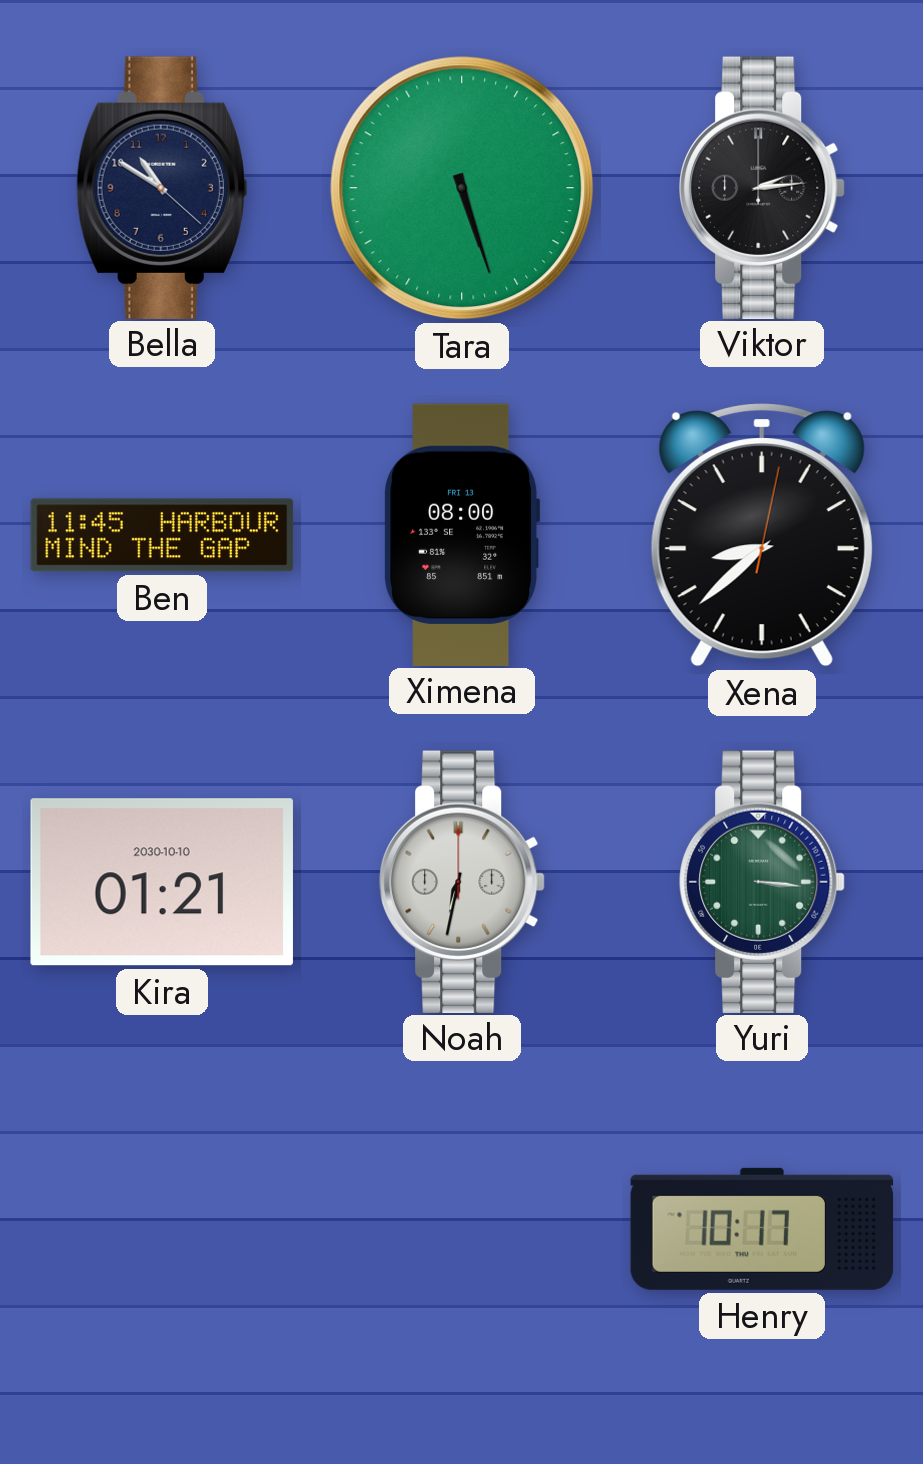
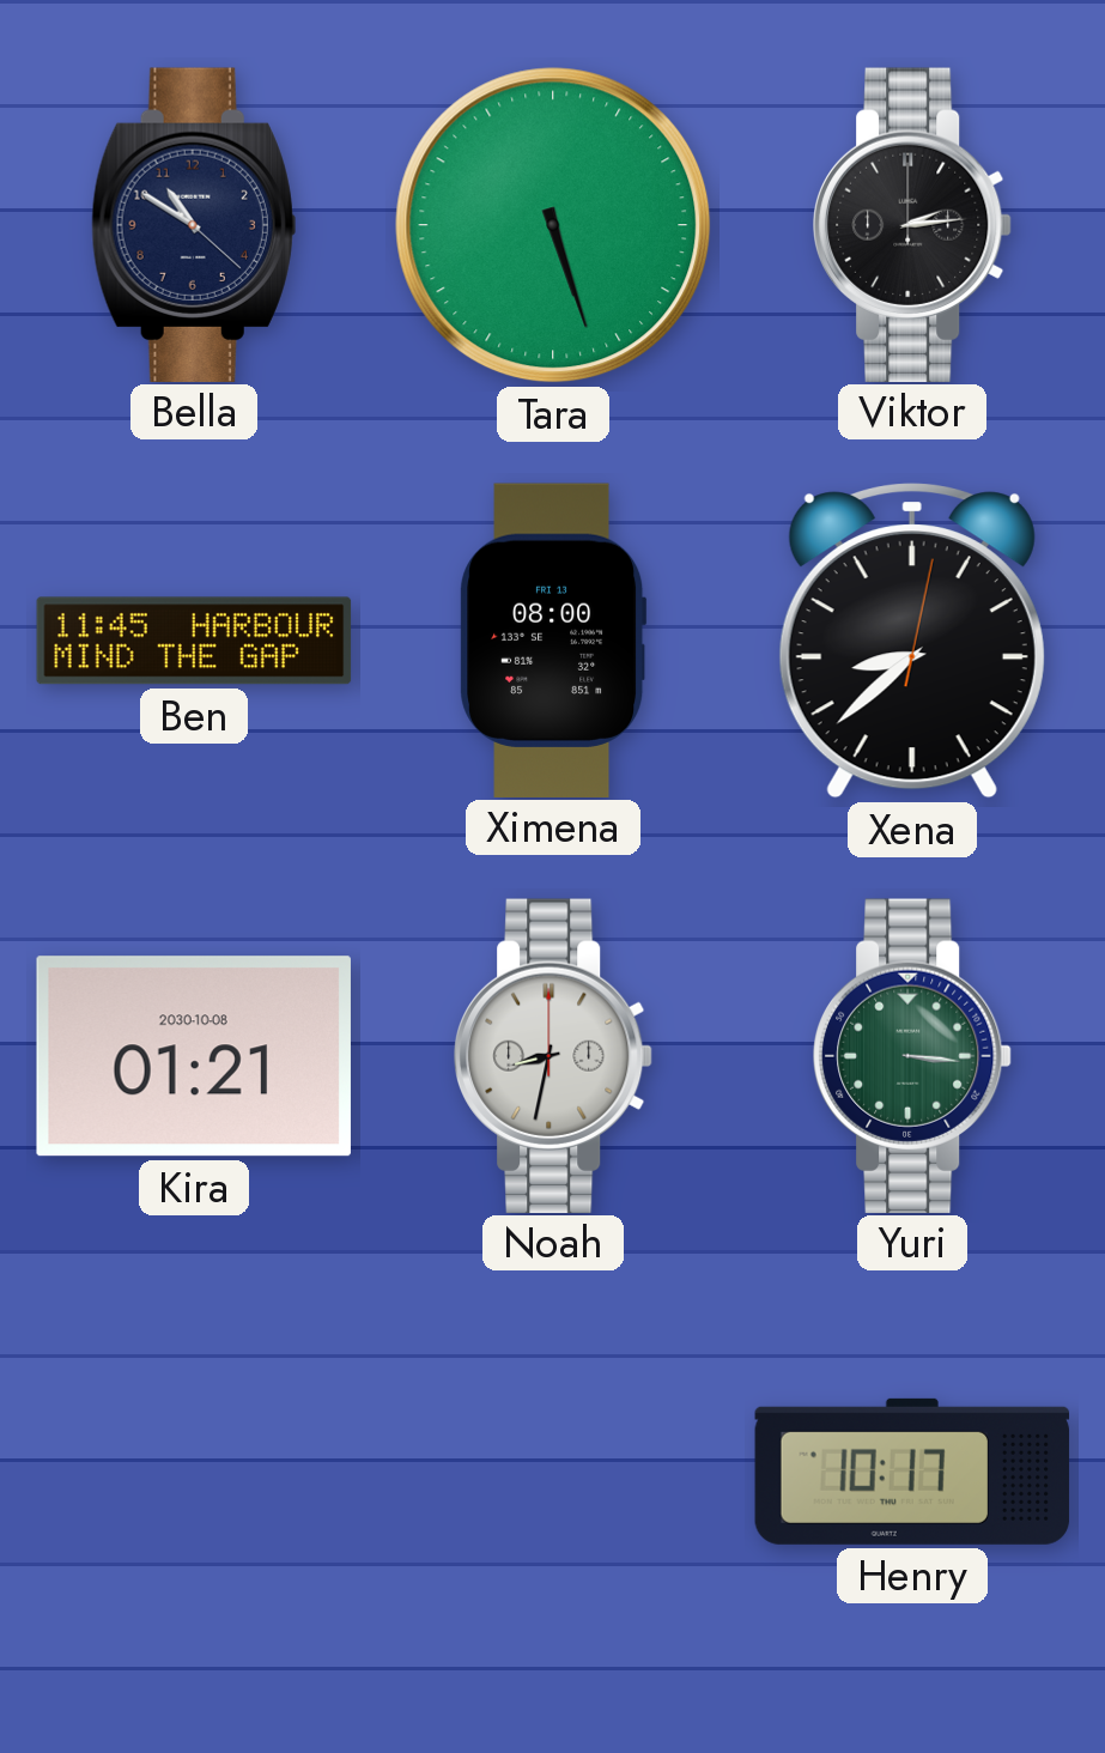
Kira date: 2030-10-10 -> 2030-10-08 (194, 1056)
Noah: 6:32 -> 8:32 (554, 1055)
